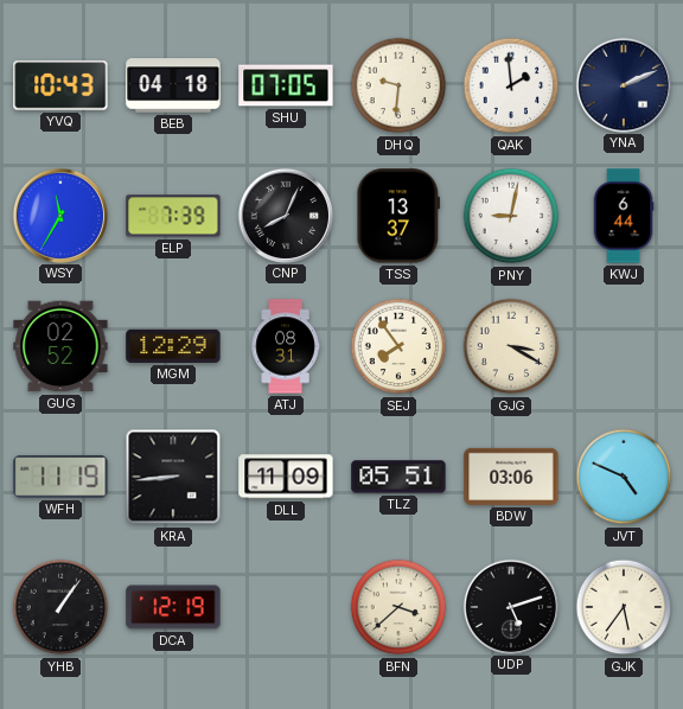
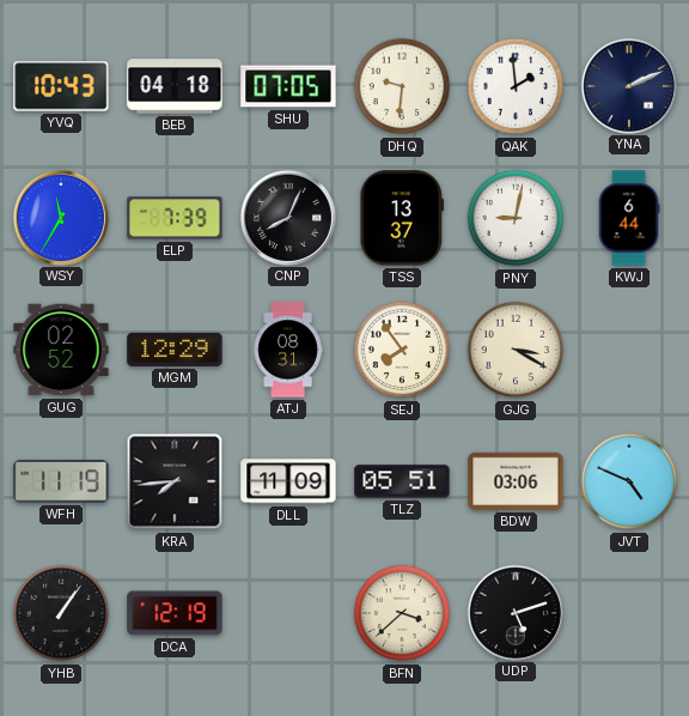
KRA: 8:44 -> 7:44 (175, 481)
GJK: 5:36 -> none (624, 607)
